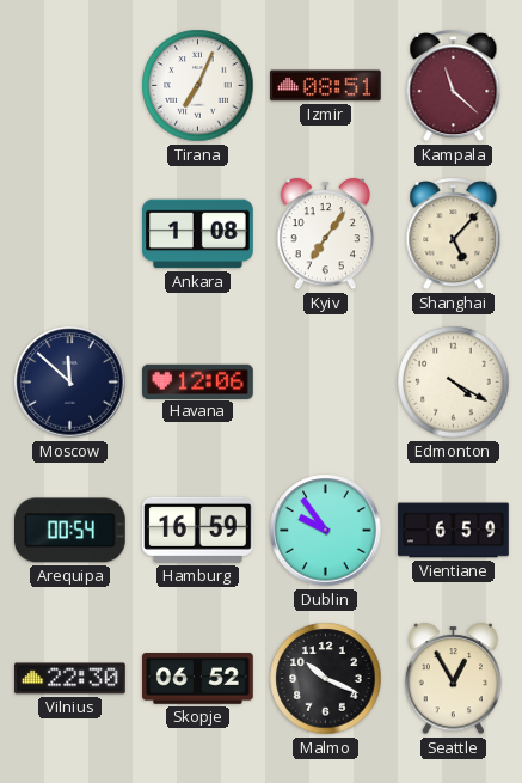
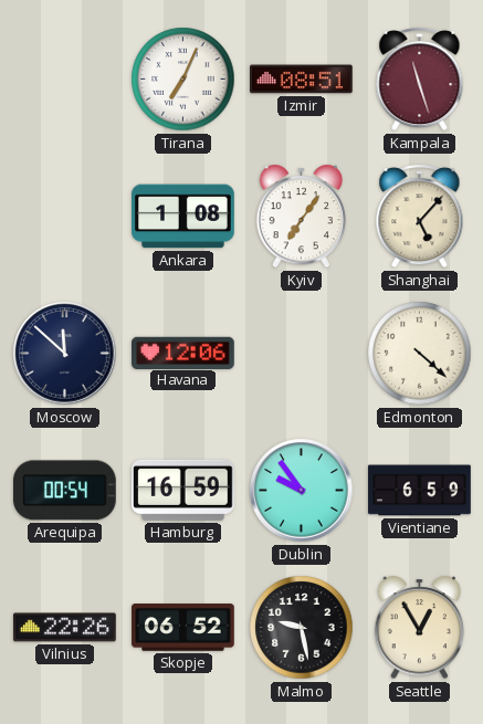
Kampala: 11:22 -> 11:27 (420, 80)
Edmonton: 4:20 -> 4:22 (420, 354)
Vilnius: 22:30 -> 22:26 (65, 628)
Malmo: 10:19 -> 9:28 (302, 628)
